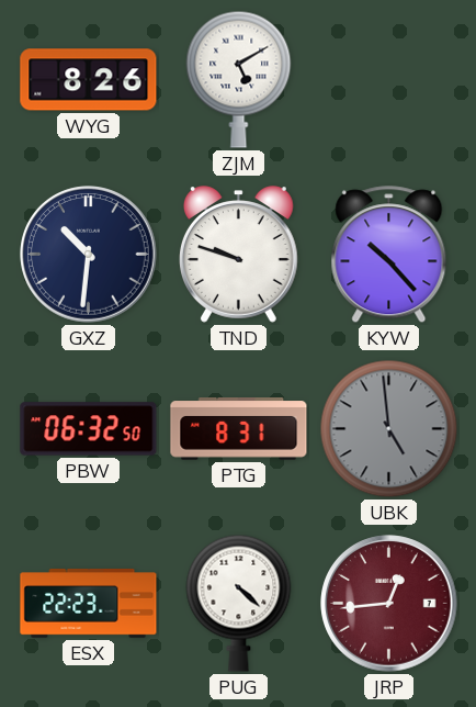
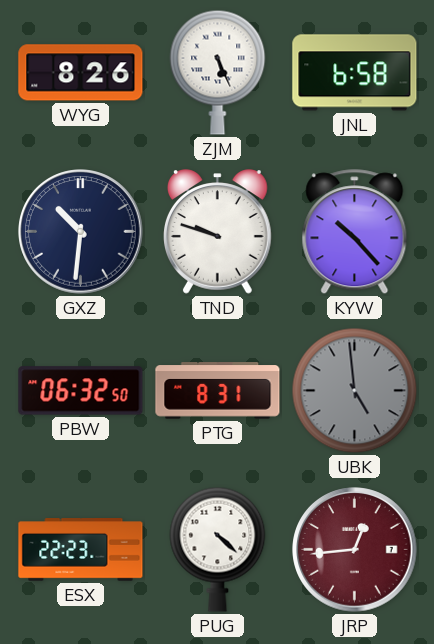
ZJM: 5:10 -> 5:26 (218, 72)
JNL: none -> 6:58 (355, 73)
